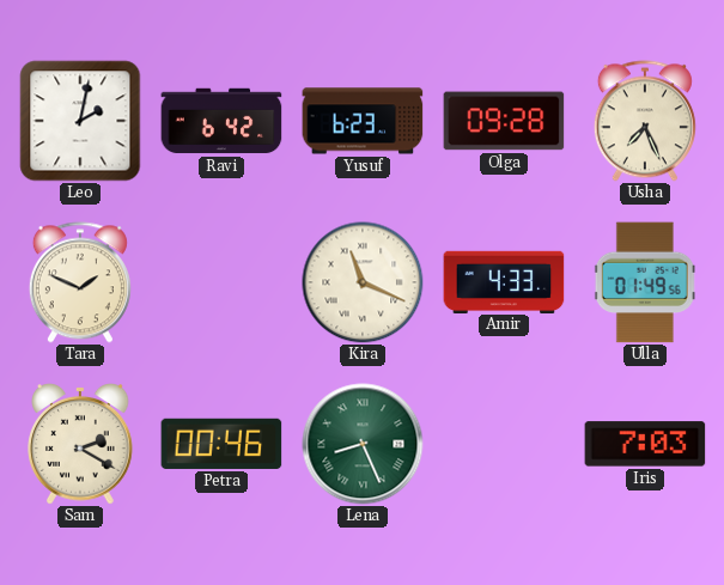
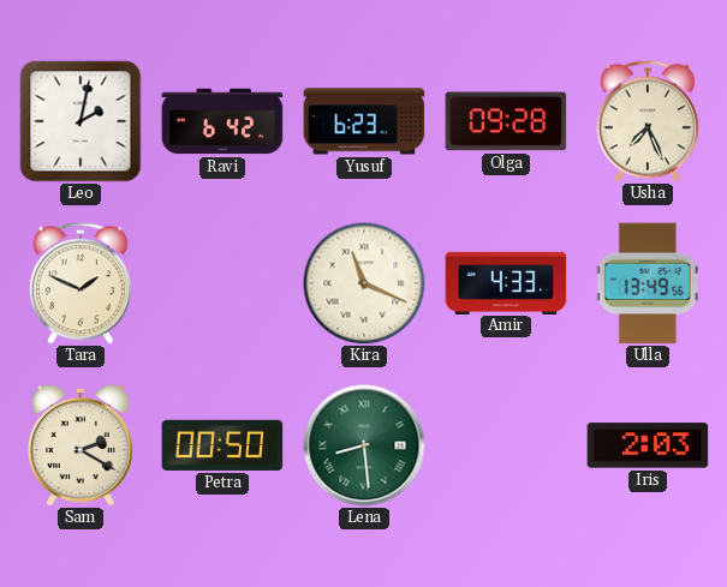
Ulla: 01:49 -> 13:49 (648, 283)
Petra: 00:46 -> 00:50 (222, 445)
Lena: 8:26 -> 8:29 (364, 445)
Iris: 7:03 -> 2:03 (648, 445)
